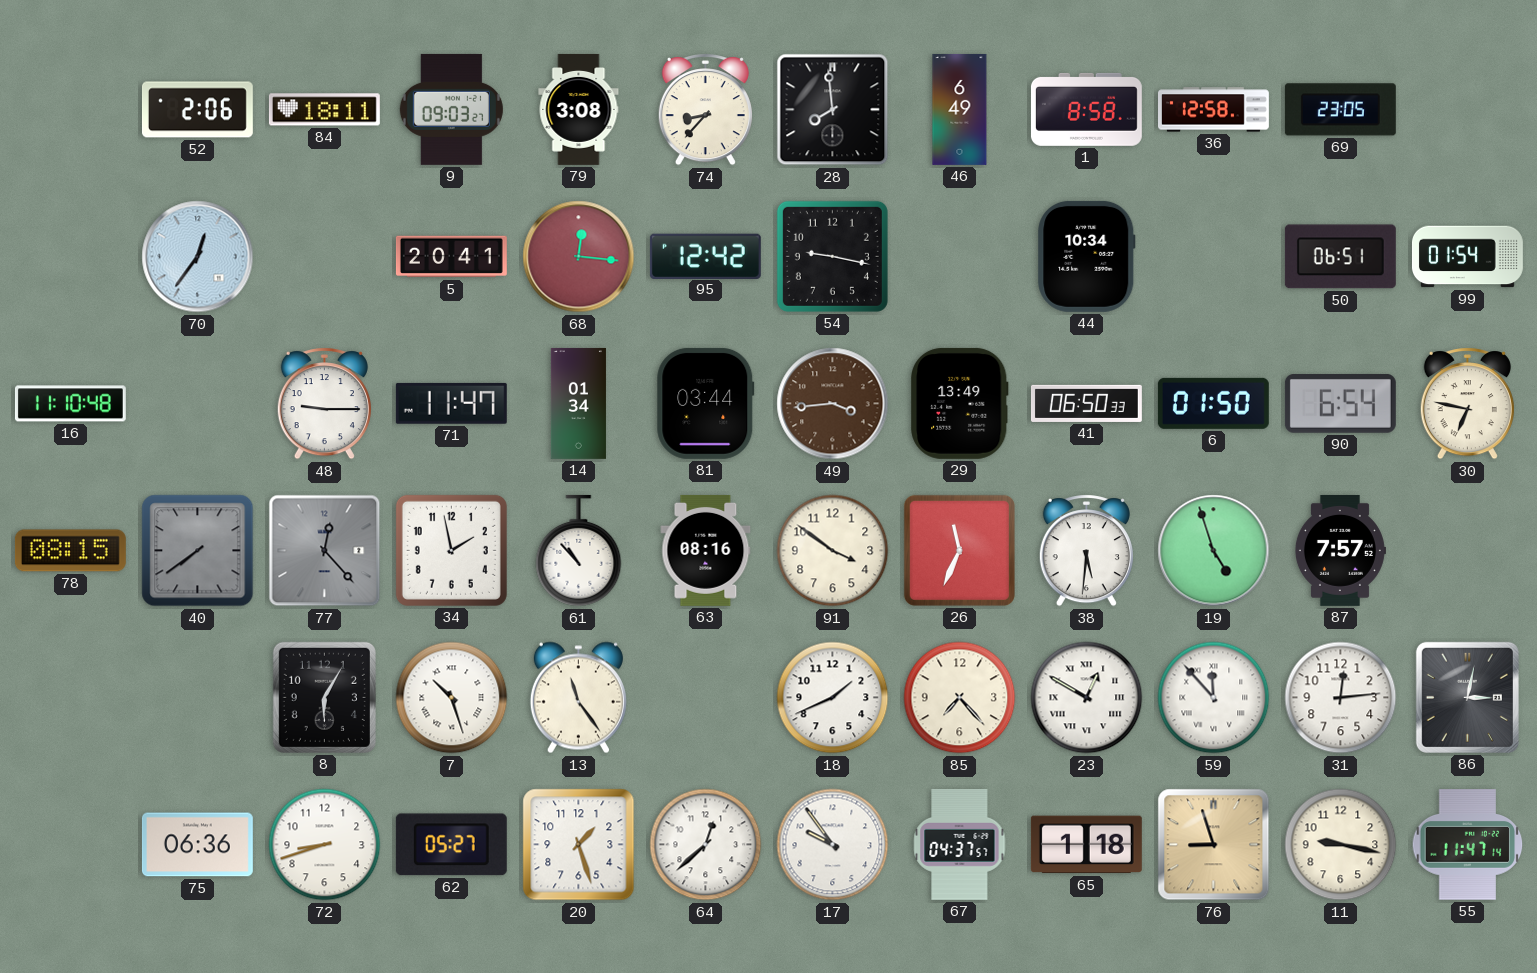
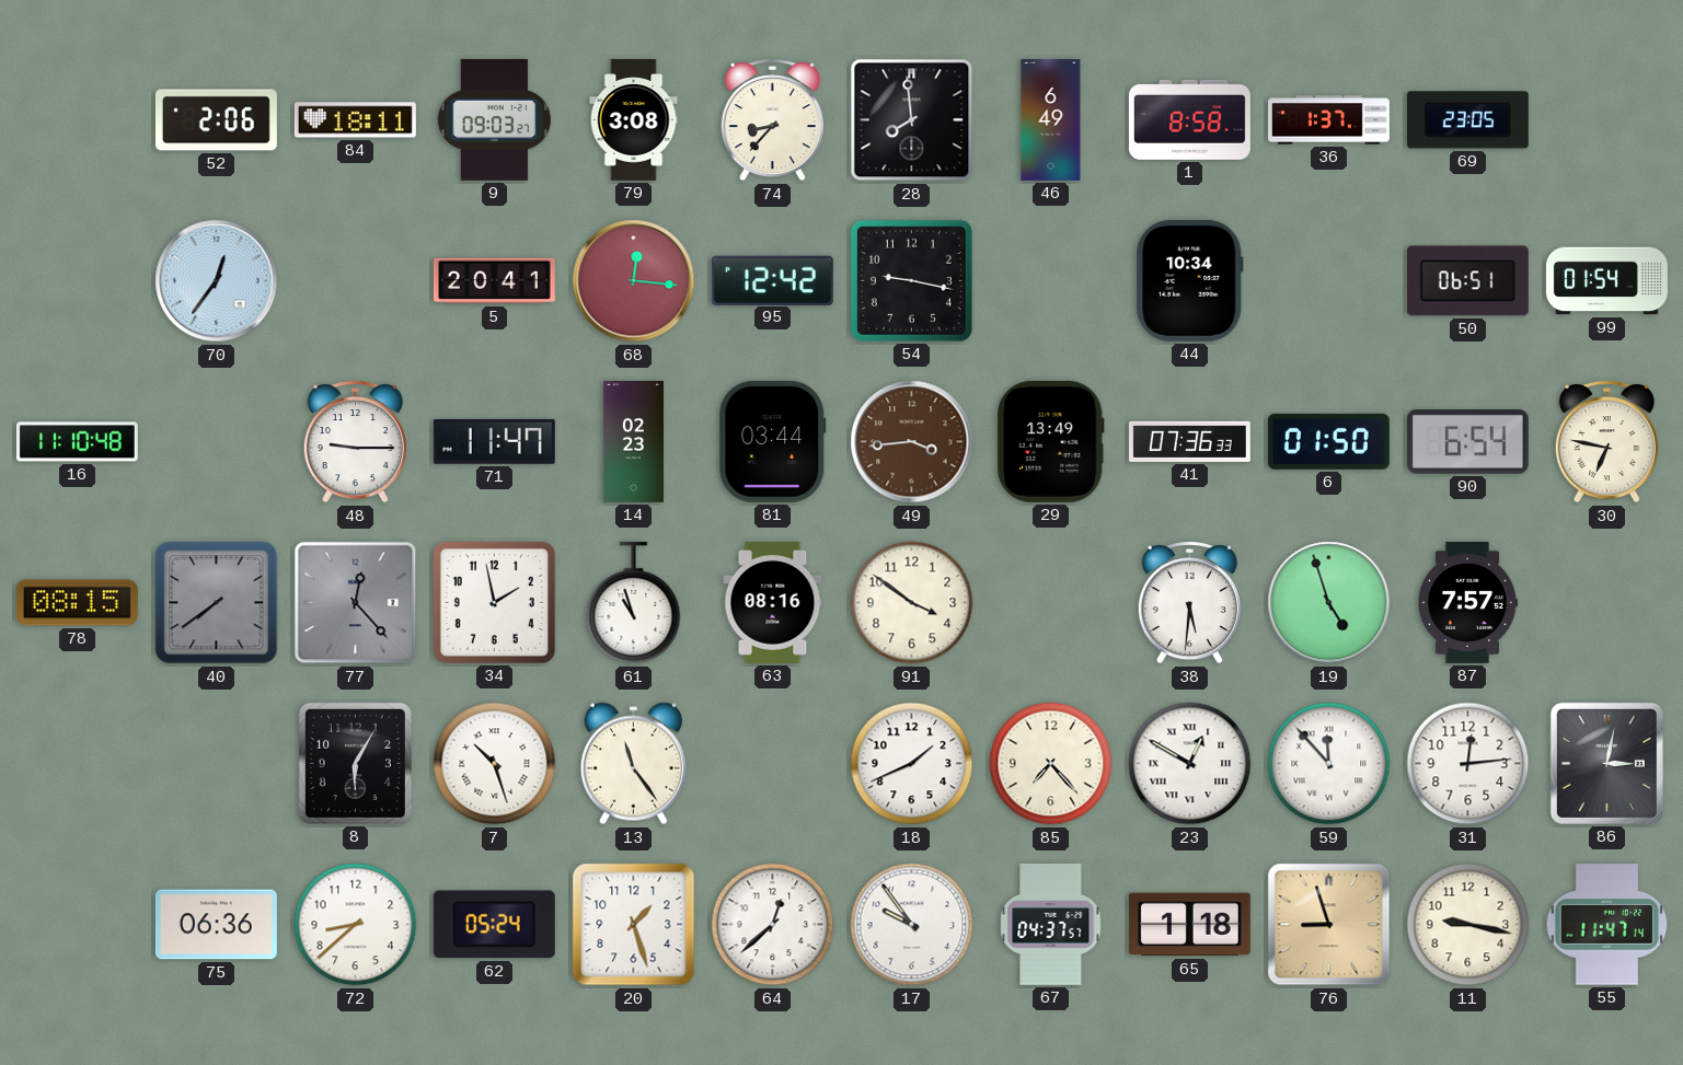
36: 12:58 -> 1:37 (1329, 120)
14: 01:34 -> 02:23 (633, 441)
41: 06:50 -> 07:36 (1189, 441)
61: 10:53 -> 10:57 (634, 603)
26: 11:34 -> none (959, 550)
72: 8:42 -> 8:38 (356, 925)
62: 05:27 -> 05:24 (494, 925)
